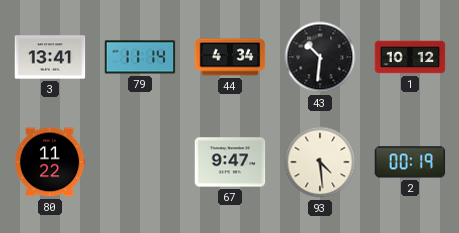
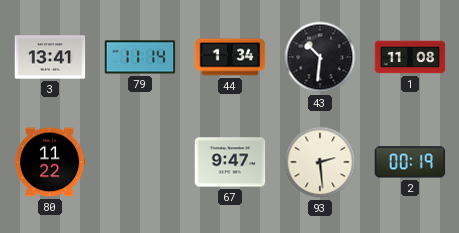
44: 4:34 -> 1:34 (230, 57)
1: 10:12 -> 11:08 (410, 57)
93: 4:29 -> 2:29 (320, 162)
